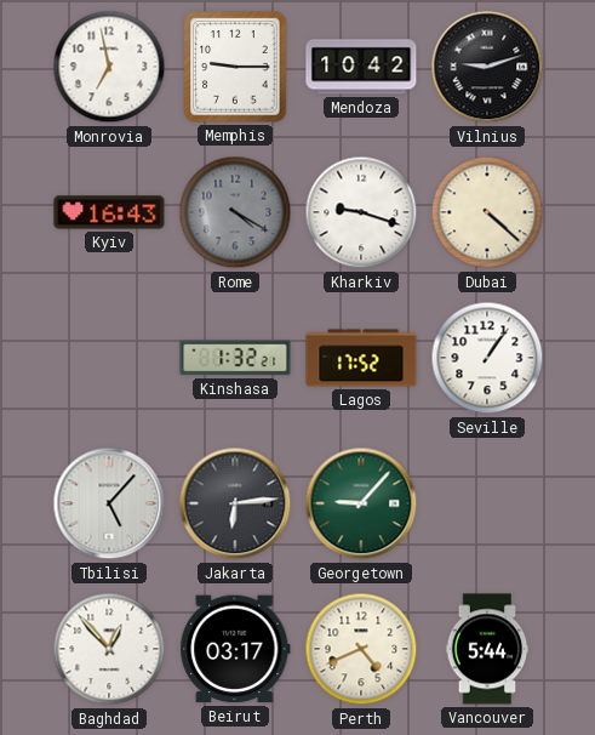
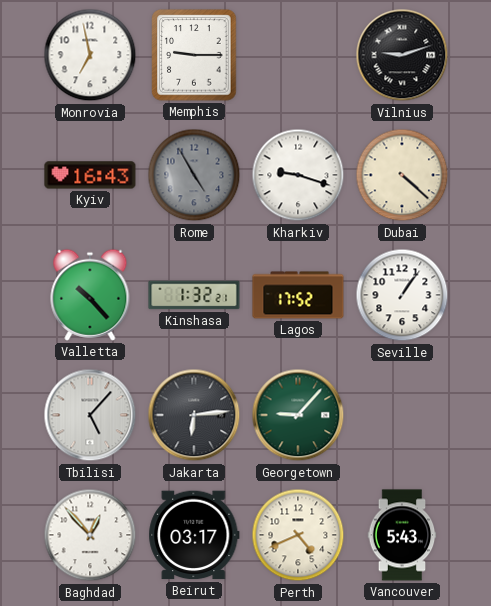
Mendoza: 10:42 -> none (361, 67)
Rome: 4:20 -> 4:55 (194, 175)
Valletta: none -> 10:23 (90, 295)
Vancouver: 5:44 -> 5:43 (402, 535)
